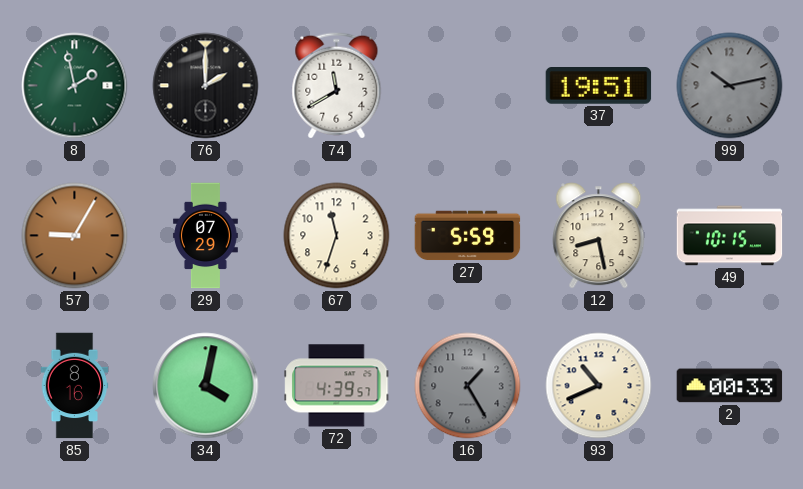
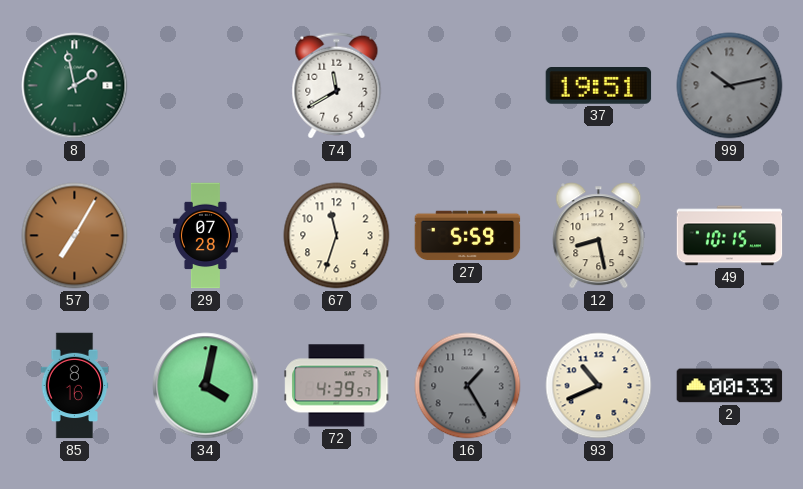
76: 2:00 -> none (206, 86)
57: 9:05 -> 7:05 (75, 236)
29: 07:29 -> 07:28 (205, 236)
